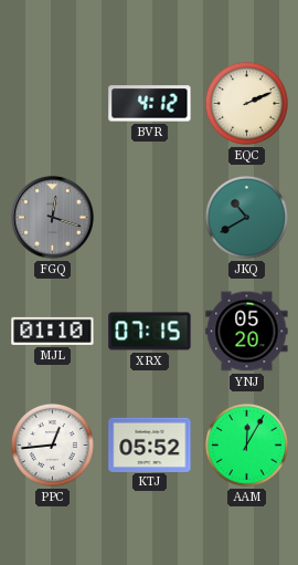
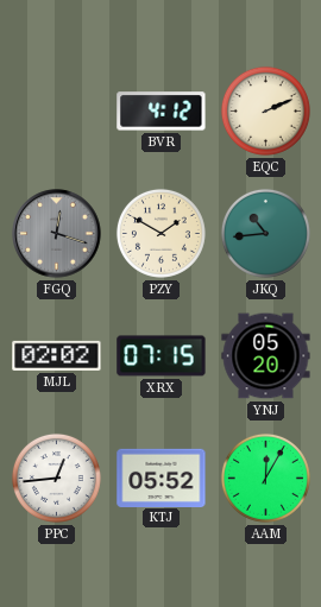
PZY: none -> 1:50 (160, 233)
JKQ: 10:40 -> 10:44 (265, 233)
MJL: 01:10 -> 02:02 (57, 355)
